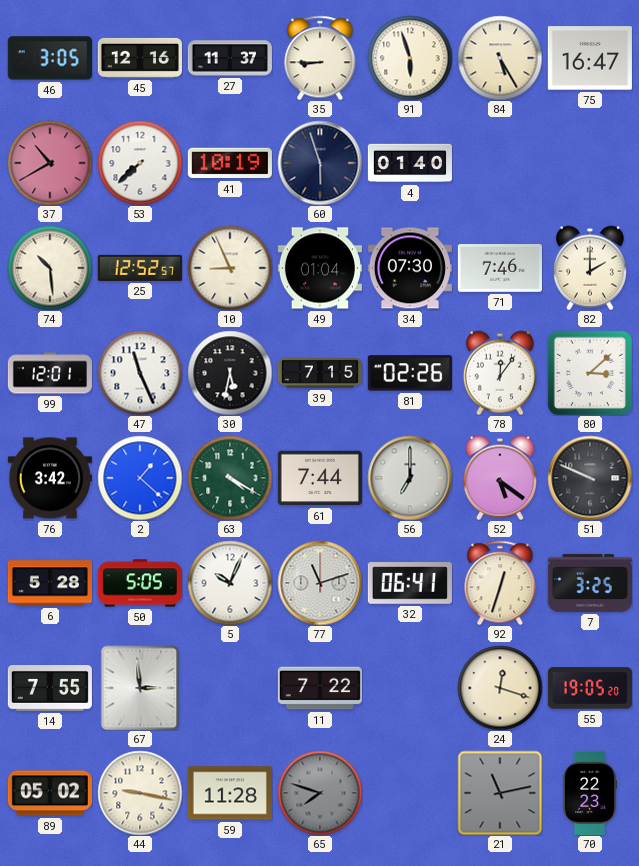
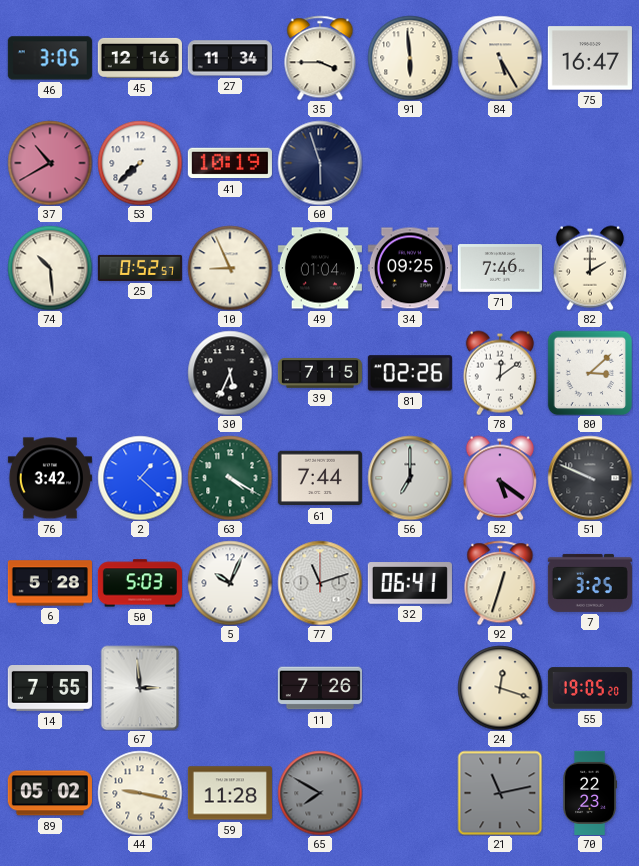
27: 11:37 -> 11:34 (230, 58)
35: 8:45 -> 3:45 (320, 58)
91: 5:57 -> 5:59 (410, 58)
4: 01:40 -> none (410, 163)
25: 12:52 -> 0:52 (140, 268)
34: 07:30 -> 09:25 (410, 268)
99: 12:01 -> none (50, 373)
47: 11:26 -> none (140, 373)
30: 5:32 -> 5:34 (230, 373)
78: 12:06 -> 12:09 (500, 373)
50: 5:05 -> 5:03 (140, 583)
11: 7:22 -> 7:26 (320, 688)
65: 7:48 -> 7:50 (320, 793)
